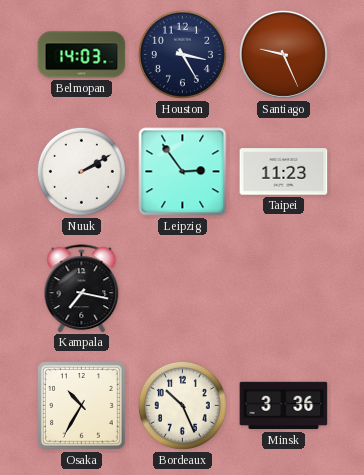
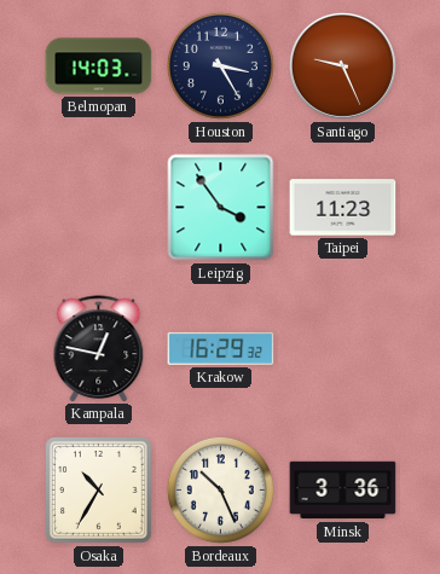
Nuuk: 2:10 -> none (81, 171)
Leipzig: 2:54 -> 3:54 (221, 208)
Kampala: 7:17 -> 12:47 (99, 348)
Krakow: none -> 16:29 (221, 348)
